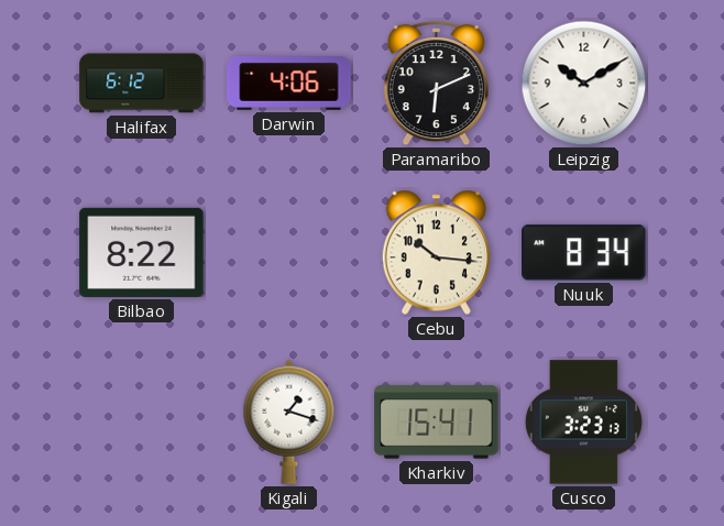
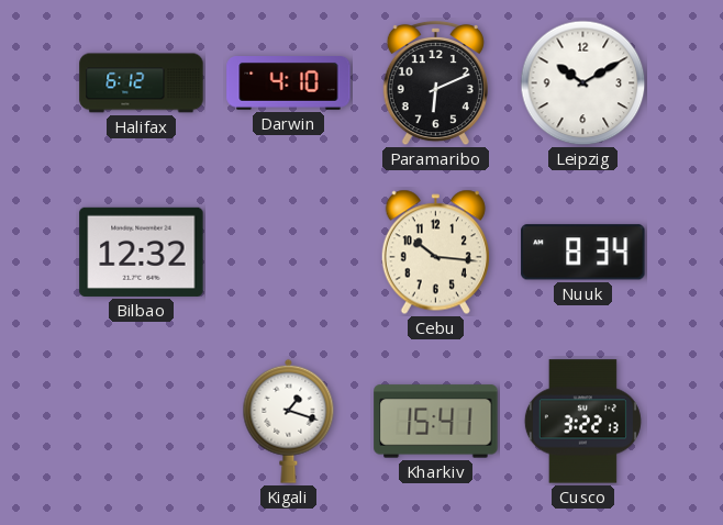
Darwin: 4:06 -> 4:10 (289, 83)
Bilbao: 8:22 -> 12:32 (142, 252)
Cusco: 3:23 -> 3:22 (582, 422)
